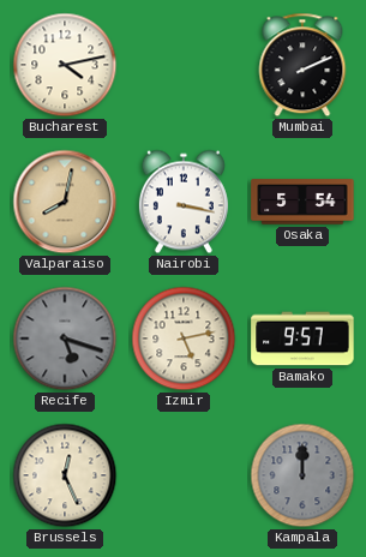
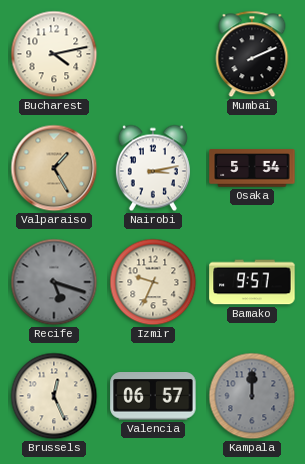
Valparaiso: 8:02 -> 1:25 (54, 168)
Nairobi: 3:17 -> 3:13 (153, 168)
Izmir: 5:13 -> 9:34 (153, 282)
Valencia: none -> 06:57 (153, 397)
